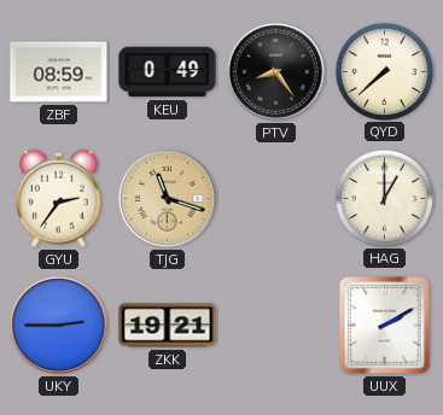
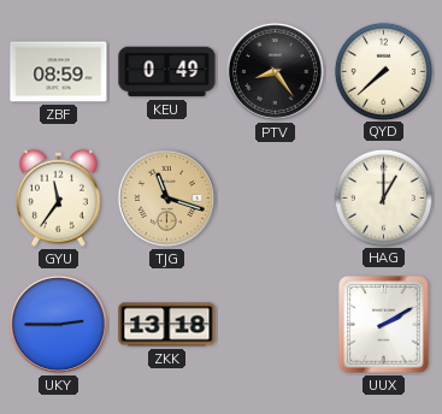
GYU: 2:36 -> 11:36 (58, 197)
ZKK: 19:21 -> 13:18 (167, 325)
